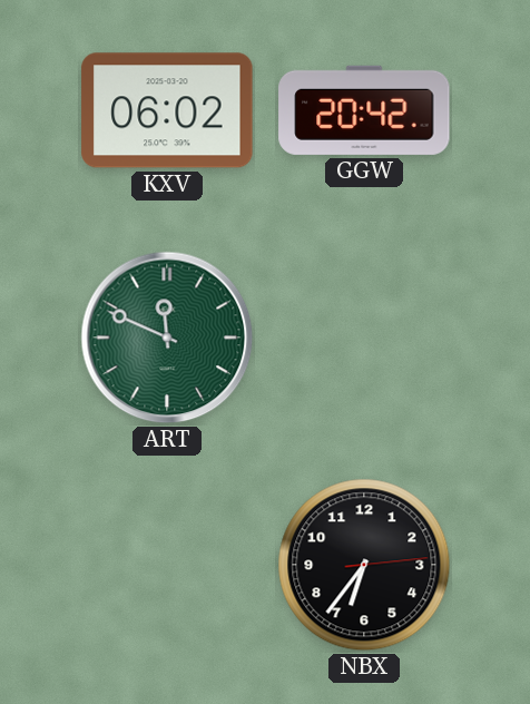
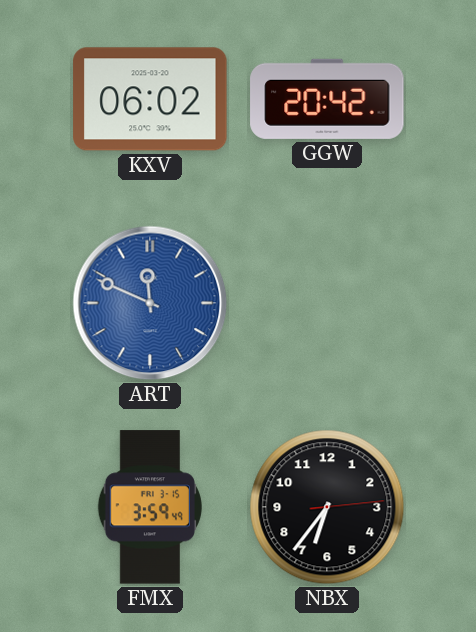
ART dial: green -> blue (150, 303)
FMX: none -> 3:59 (150, 507)
